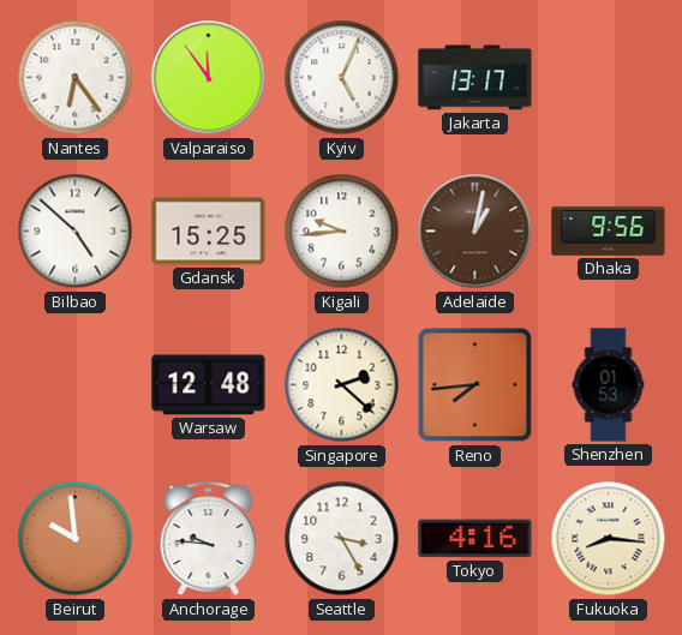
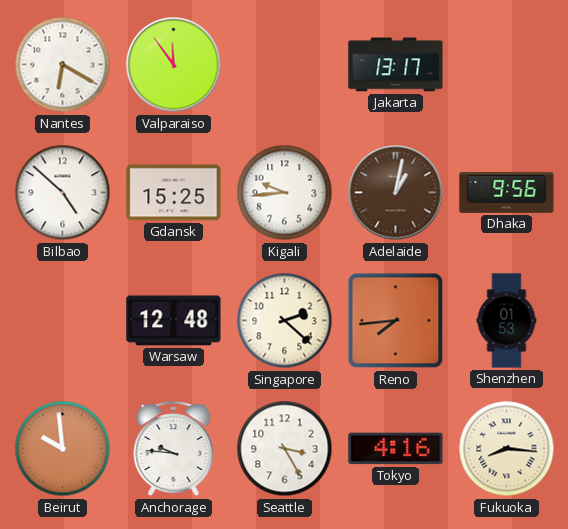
Nantes: 6:24 -> 6:20 (63, 65)
Kyiv: 5:04 -> none (342, 78)
